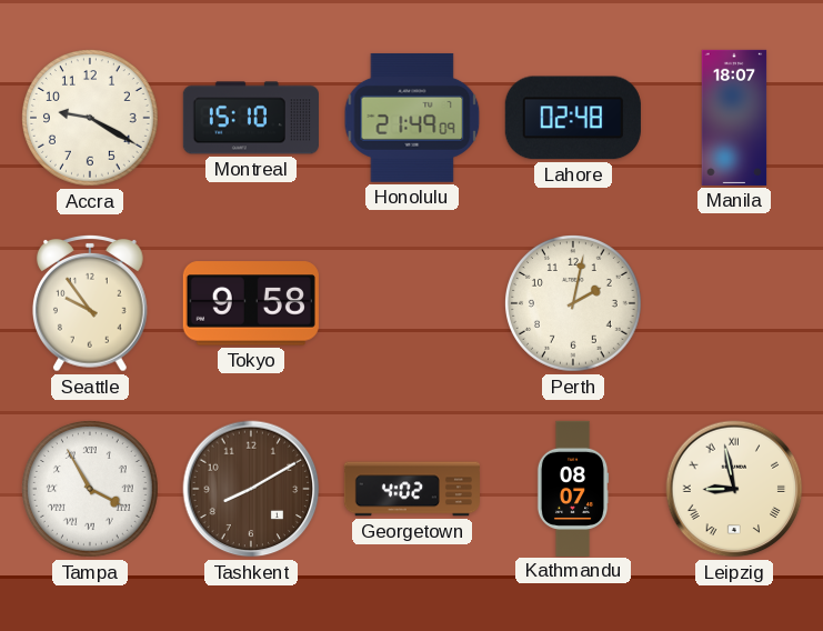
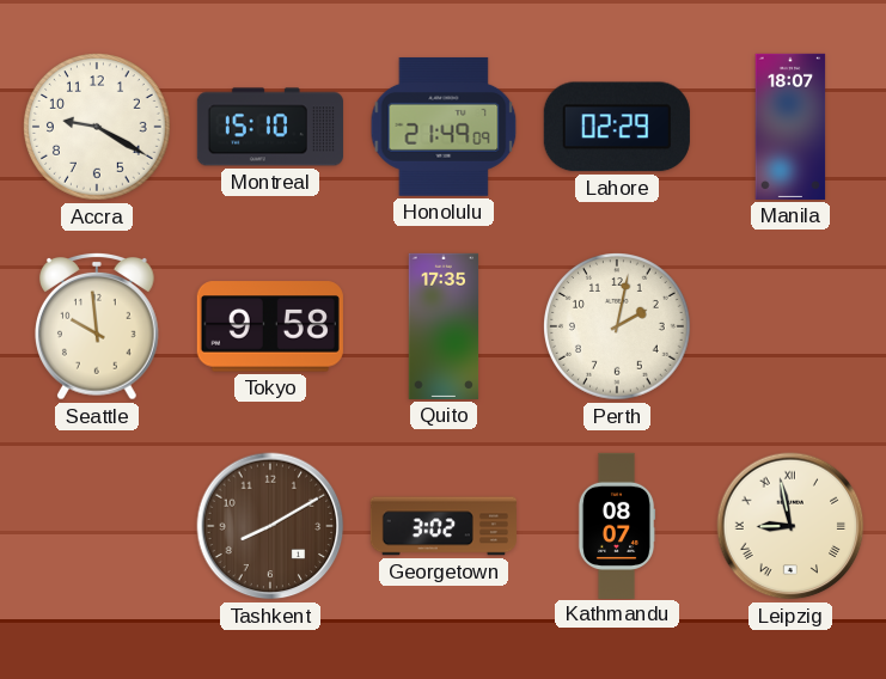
Lahore: 02:48 -> 02:29 (617, 127)
Seattle: 9:54 -> 9:59 (98, 326)
Quito: none -> 17:35 (444, 326)
Tampa: 3:55 -> none (91, 490)
Georgetown: 4:02 -> 3:02 (444, 526)
